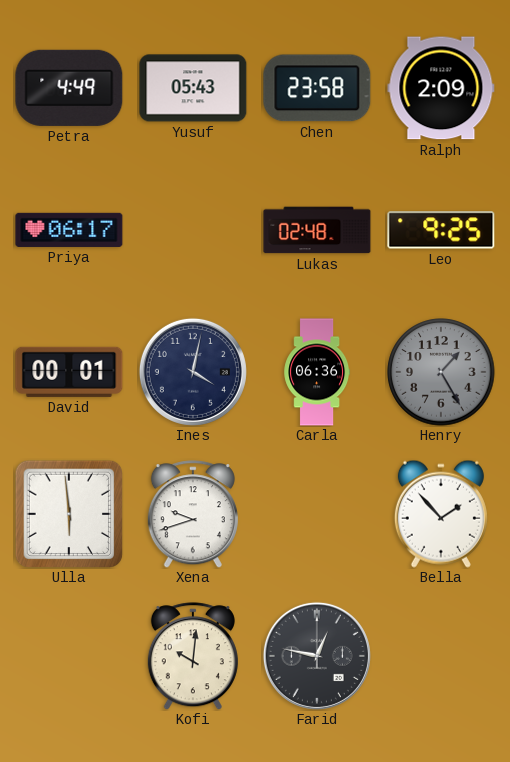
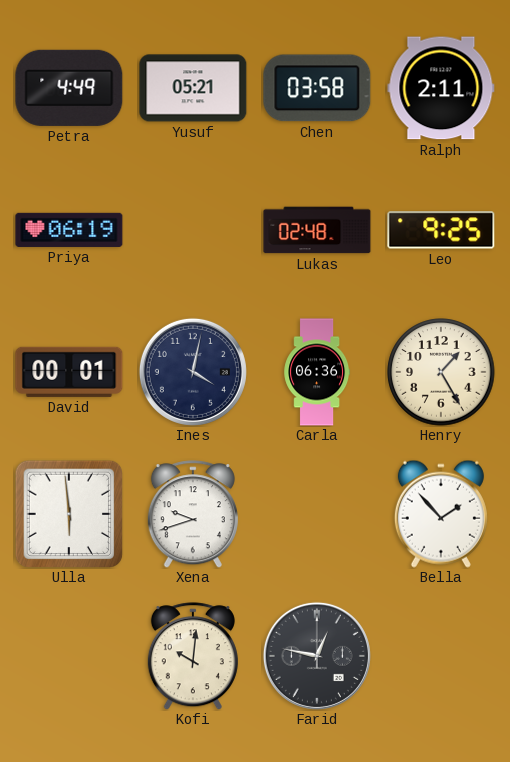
Yusuf: 05:43 -> 05:21 (193, 88)
Chen: 23:58 -> 03:58 (317, 88)
Ralph: 2:09 -> 2:11 (441, 88)
Priya: 06:17 -> 06:19 (69, 230)
Henry dial: grey -> cream (441, 372)
